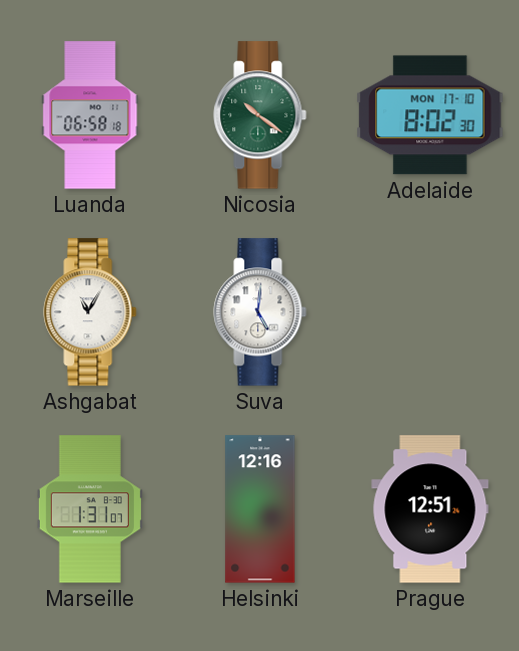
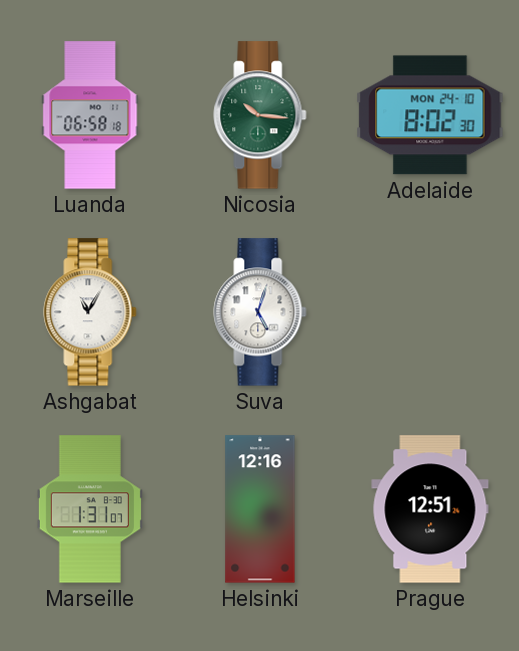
Nicosia: 10:21 -> 10:16 (260, 115)
Adelaide date: MON 17-10 -> MON 24-10 (430, 115)
Suva: 5:01 -> 5:03 (260, 312)
